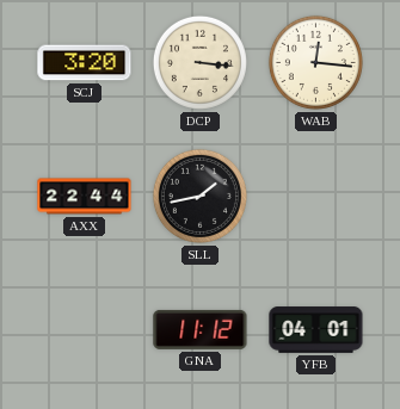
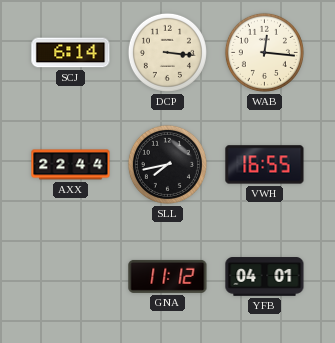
SCJ: 3:20 -> 6:14 (71, 53)
SLL: 1:43 -> 7:43 (167, 164)
VWH: none -> 16:55 (265, 165)
